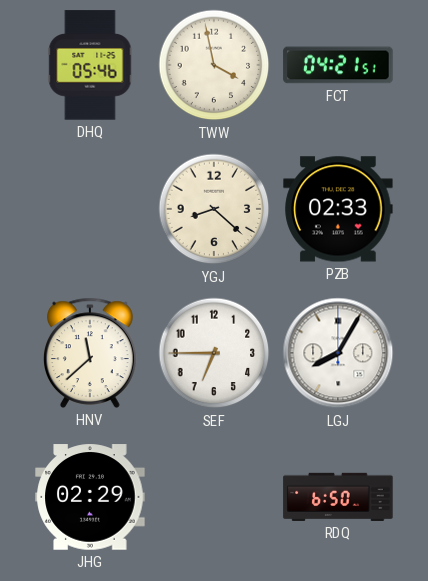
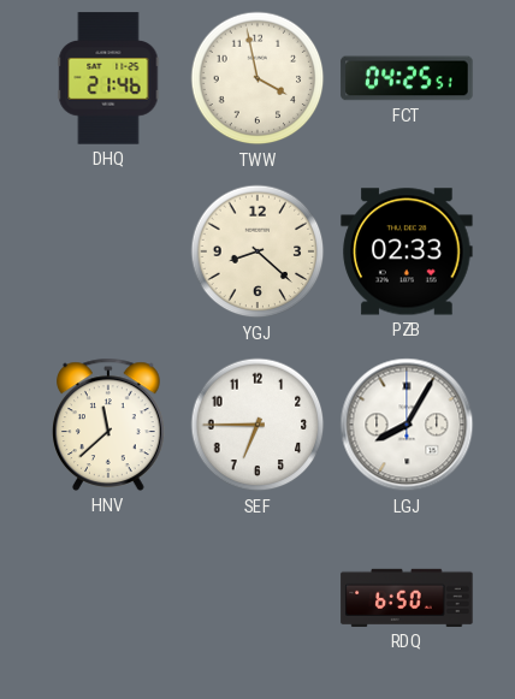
DHQ: 05:46 -> 21:46 (108, 78)
FCT: 04:21 -> 04:25 (407, 78)
JHG: 02:29 -> none (90, 497)
